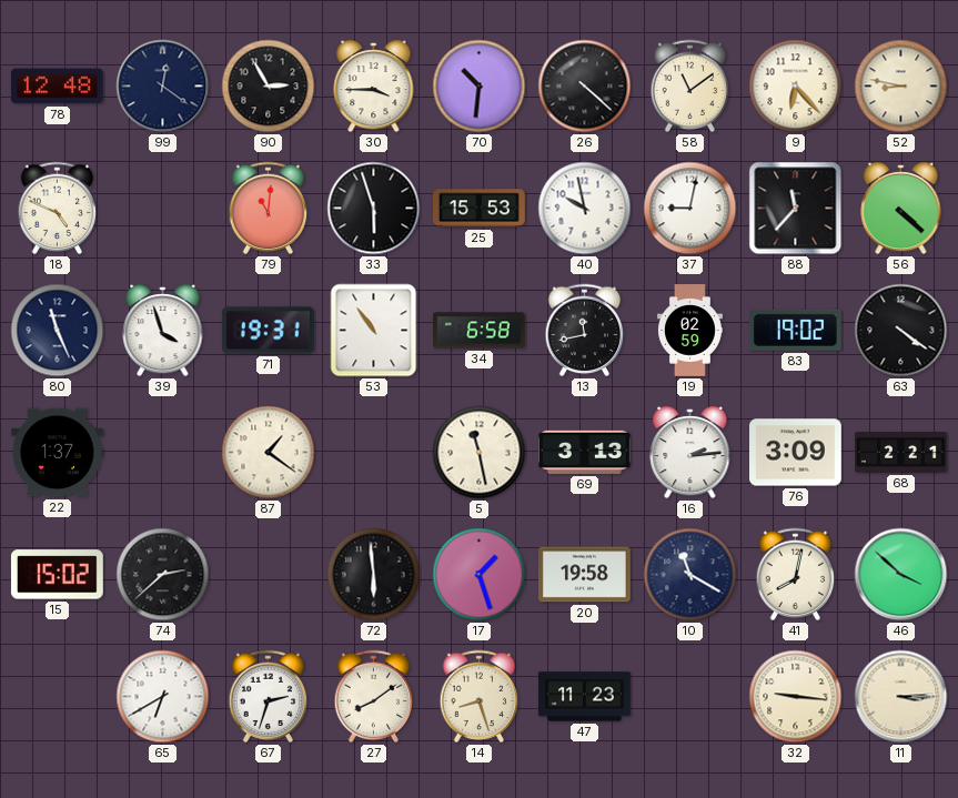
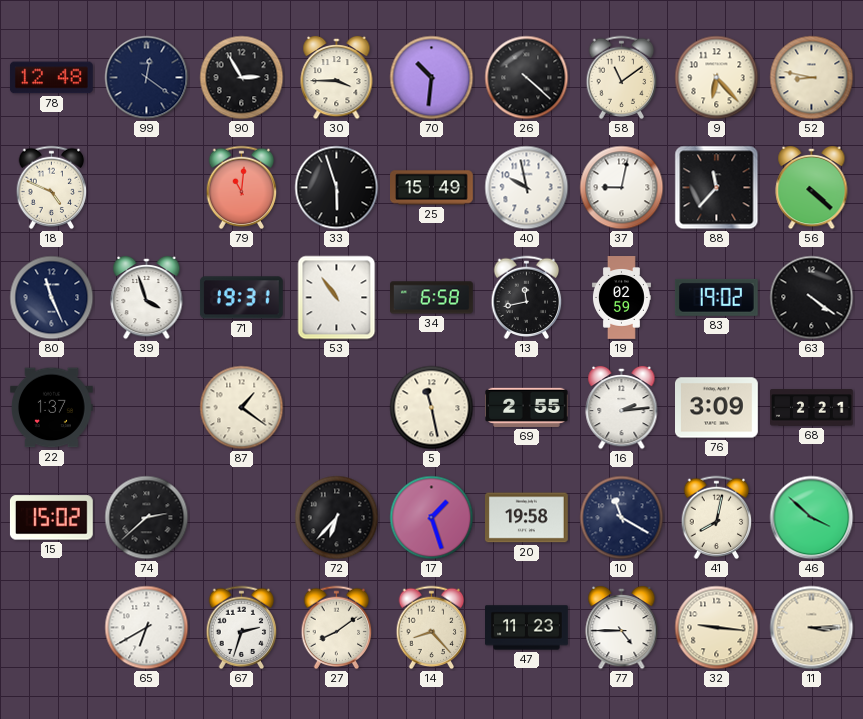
25: 15:53 -> 15:49 (432, 188)
69: 3:13 -> 2:55 (527, 407)
72: 5:59 -> 6:37 (337, 518)
14: 8:27 -> 8:23 (432, 628)
77: none -> 4:45 (622, 628)
